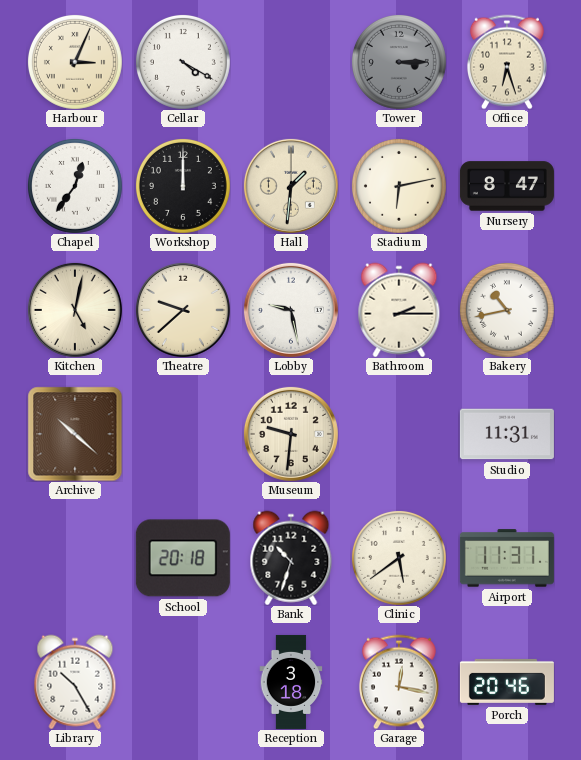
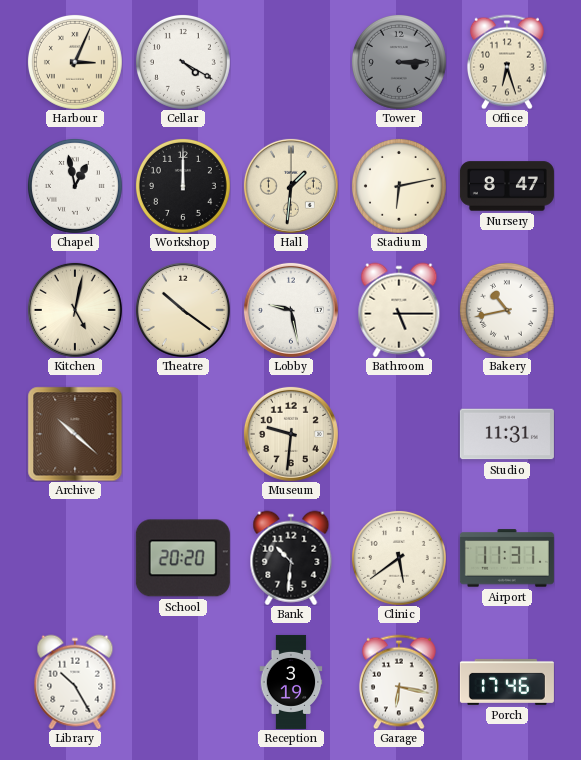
Chapel: 12:36 -> 12:58 (75, 186)
Theatre: 9:38 -> 10:21 (183, 310)
Bathroom: 2:15 -> 5:15 (399, 310)
School: 20:18 -> 20:20 (183, 558)
Bank: 10:33 -> 10:31 (291, 558)
Reception: 3:18 -> 3:19 (291, 682)
Garage: 12:17 -> 6:17 (399, 682)
Porch: 20:46 -> 17:46 (507, 682)
